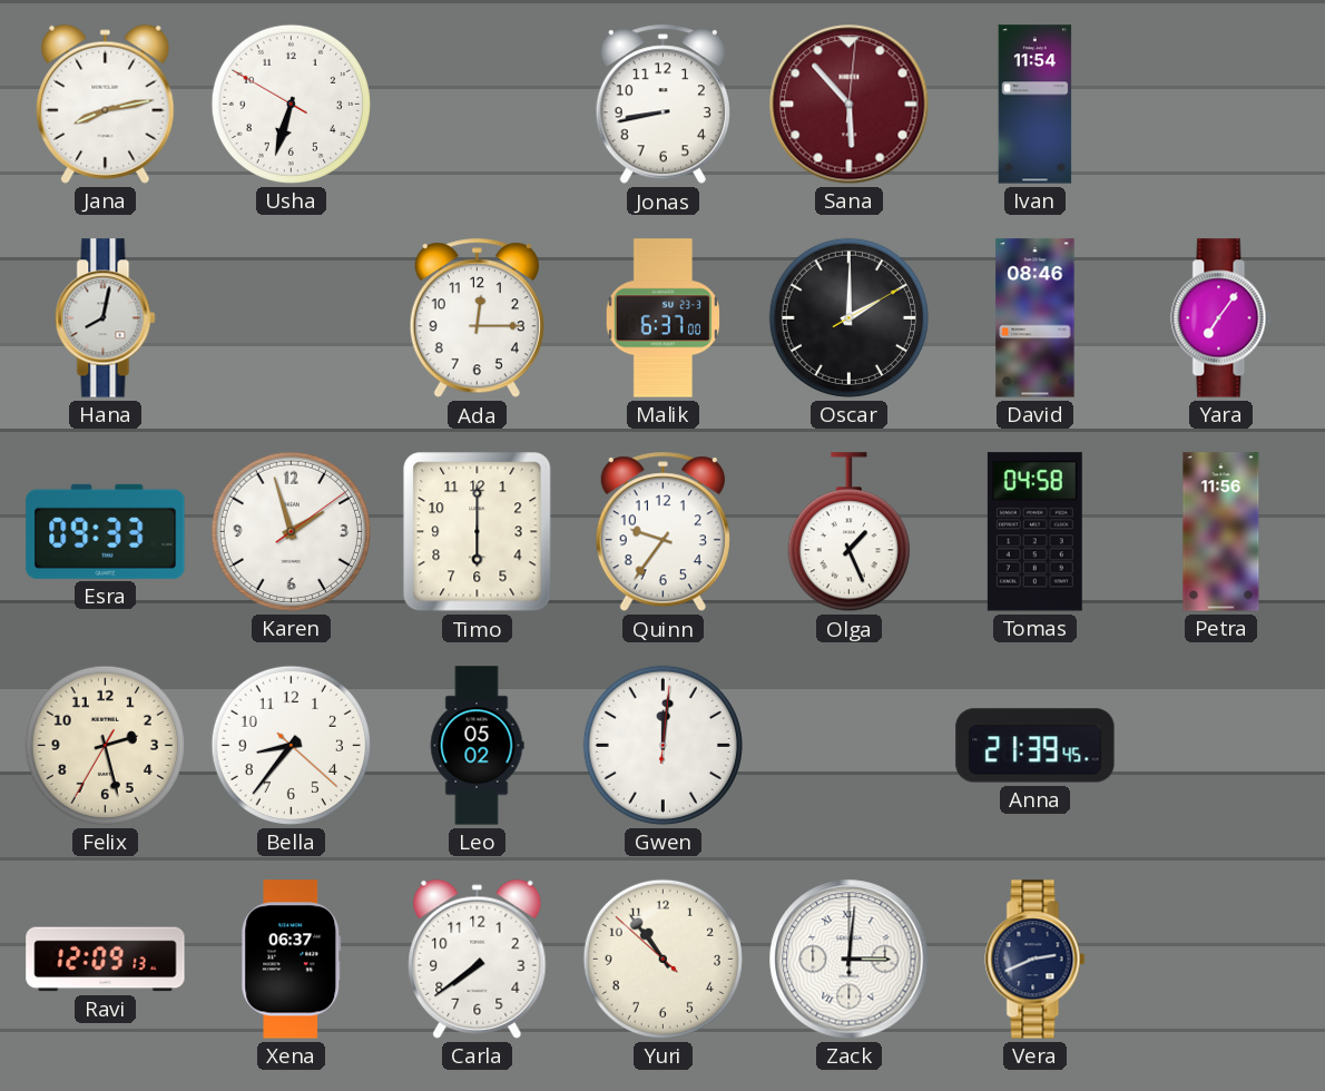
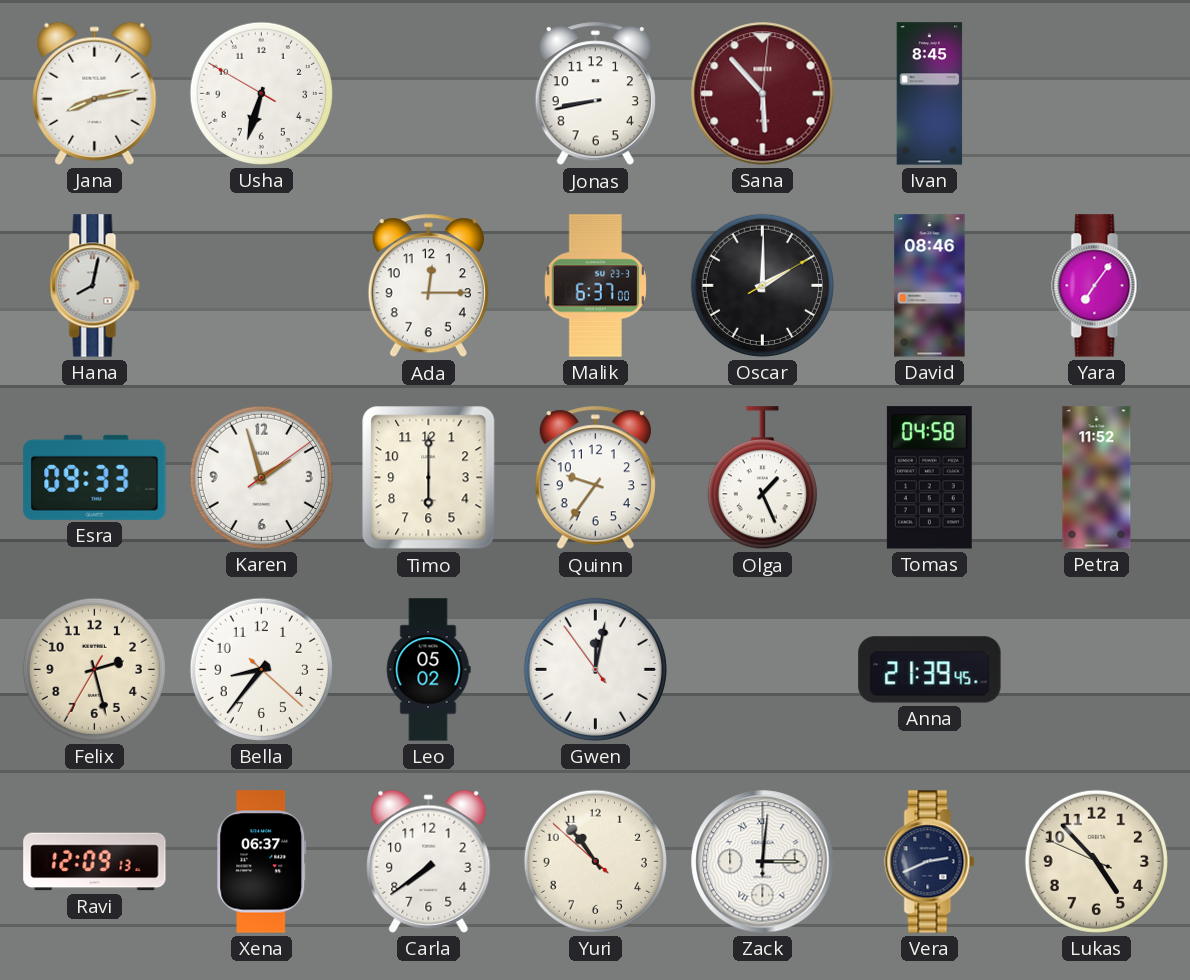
Ivan: 11:54 -> 8:45 (930, 94)
Petra: 11:56 -> 11:52 (1097, 478)
Gwen: 12:01:01 -> 12:01:54 (595, 669)
Lukas: none -> 4:52 (1096, 861)
